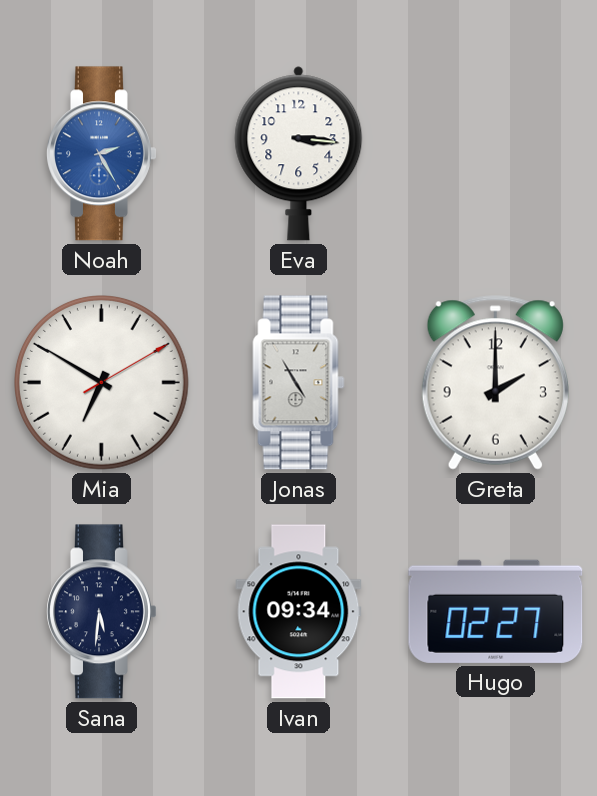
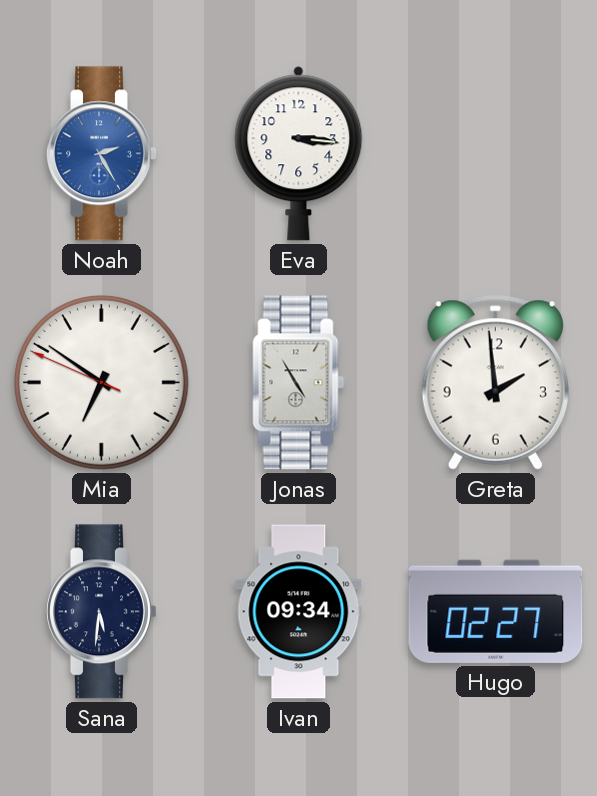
Mia: 6:50:10 -> 6:50:49 (102, 383)
Greta: 2:00 -> 1:59 (495, 383)
